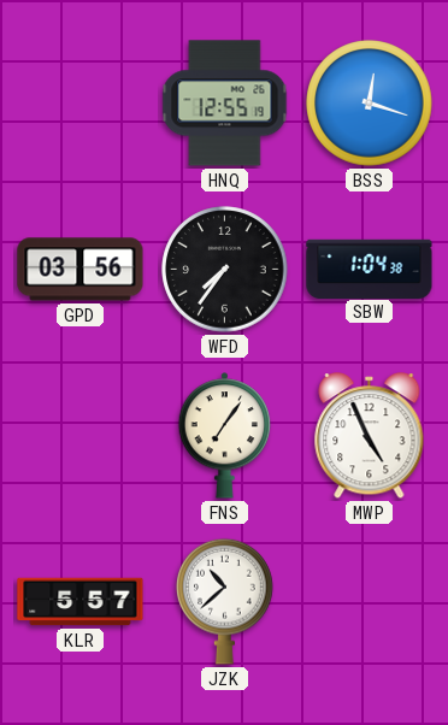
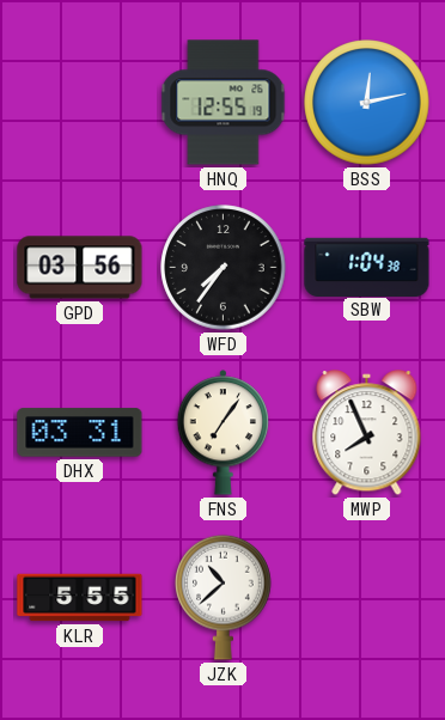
BSS: 12:18 -> 12:13 (367, 103)
DHX: none -> 03:31 (80, 433)
MWP: 4:56 -> 7:56 (367, 433)
KLR: 5:57 -> 5:55 (80, 598)
